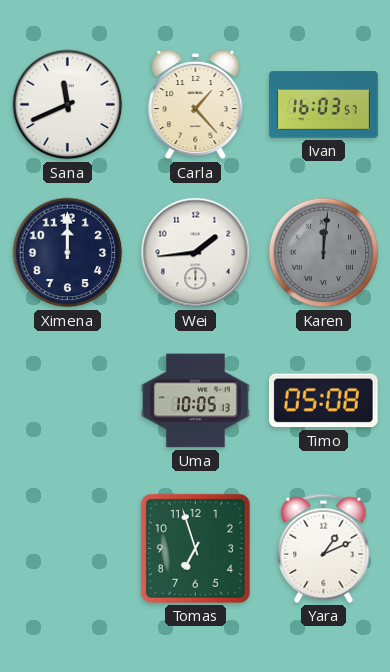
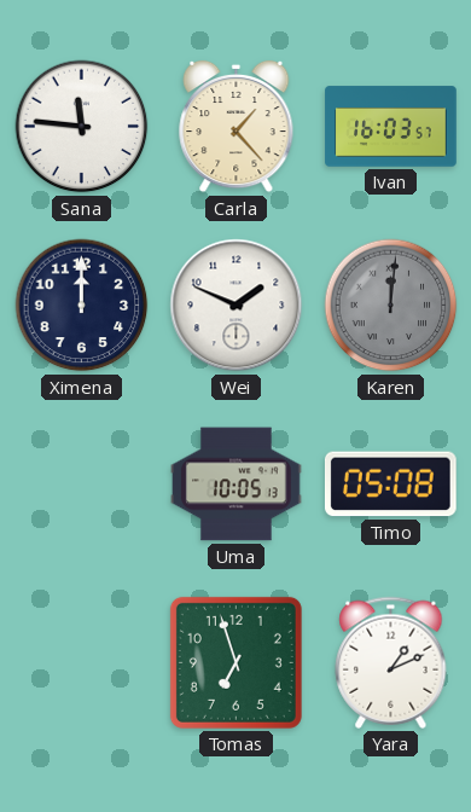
Sana: 11:41 -> 11:46 (82, 127)
Wei: 1:44 -> 1:49 (237, 306)
